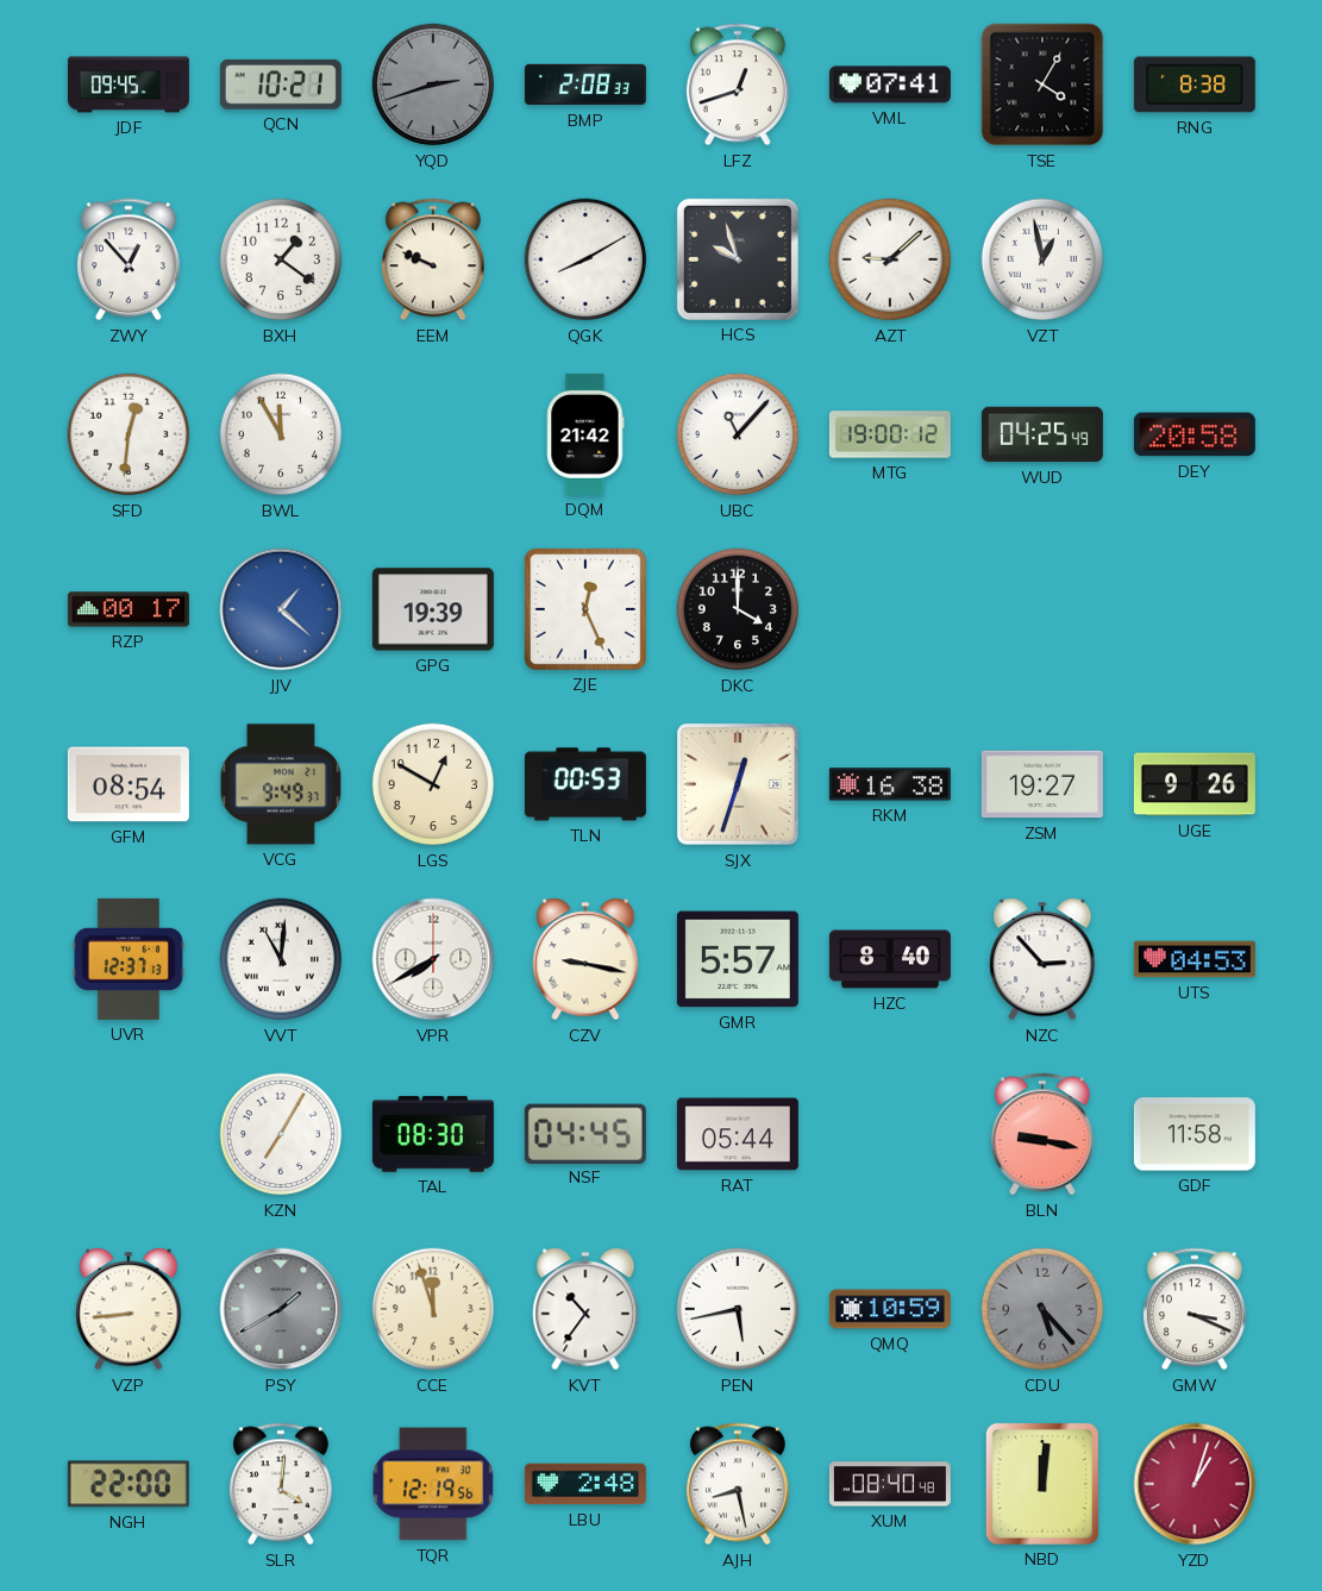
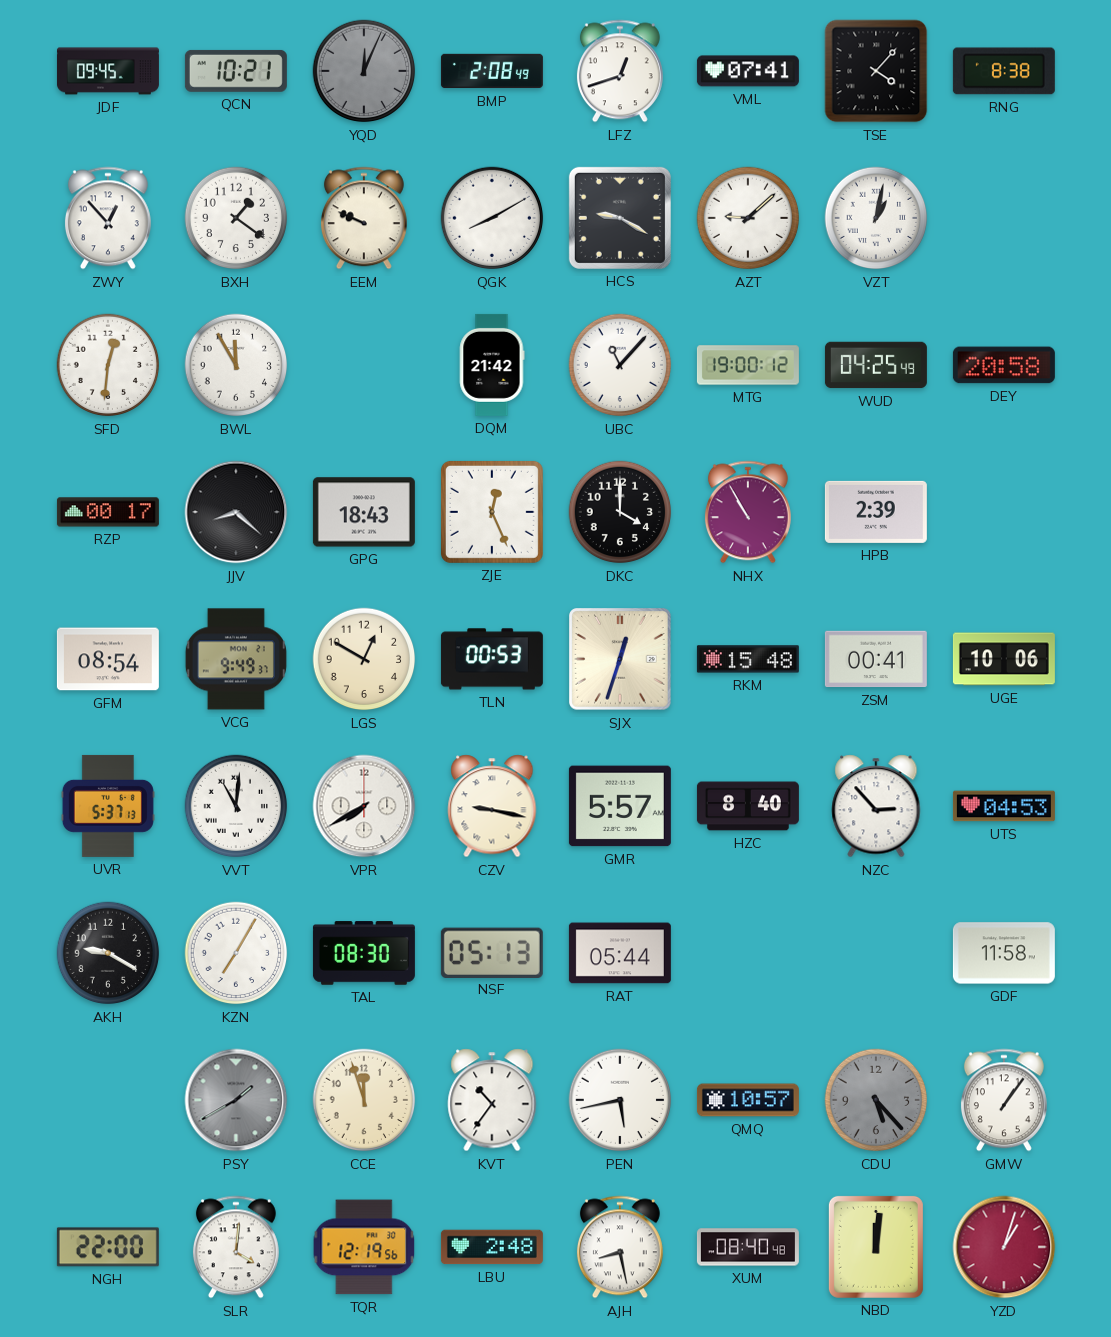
YQD: 2:42 -> 12:04 (364, 71)
BMP: 2:08:33 -> 2:08:49 (492, 71)
TSE: 4:05 -> 4:07 (876, 71)
HCS: 9:57 -> 9:20 (620, 218)
VZT: 12:58 -> 1:02 (876, 218)
JJV: 1:22 -> 8:22 (236, 512)
JJV dial: blue -> black (236, 512)
GPG: 19:39 -> 18:43 (364, 512)
NHX: none -> 10:55 (748, 512)
HPB: none -> 2:39 (876, 512)
RKM: 16:38 -> 15:48 (748, 659)
ZSM: 19:27 -> 00:41 (876, 659)
UGE: 9:26 -> 10:06 (1004, 659)
UVR: 12:37 -> 5:37 (108, 806)
AKH: none -> 9:20 (108, 953)
NSF: 04:45 -> 05:13 (492, 952)
BLN: 9:17 -> none (1042, 1134)
VZP: 8:44 -> none (129, 1309)
QMQ: 10:59 -> 10:57 (748, 1100)
GMW: 3:19 -> 1:06 (1004, 1100)
